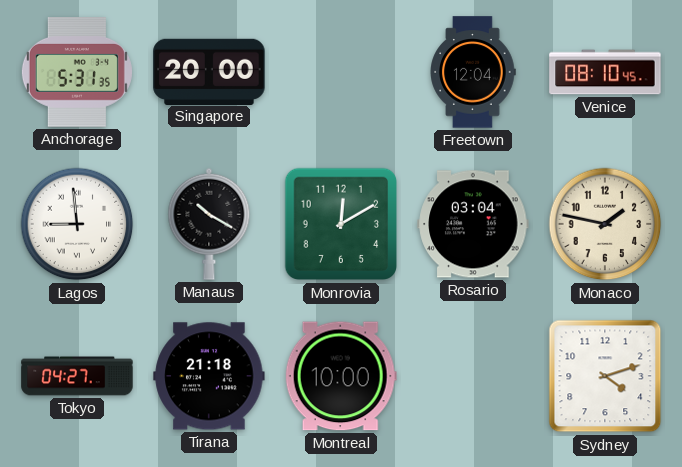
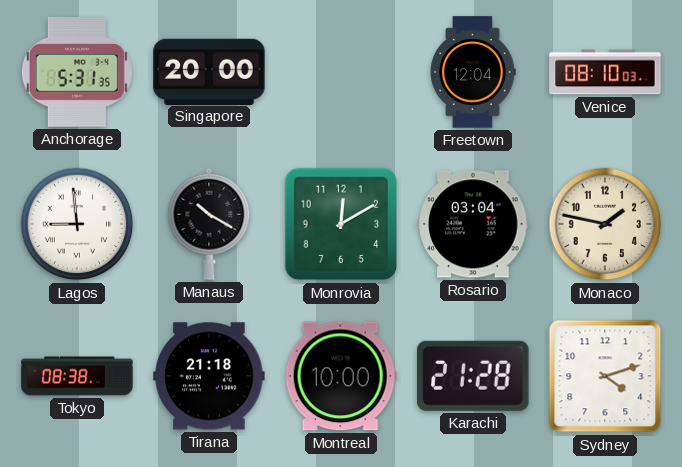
Venice: 08:10:45 -> 08:10:03 (605, 72)
Tokyo: 04:27 -> 08:38 (77, 376)
Karachi: none -> 21:28 (473, 376)
